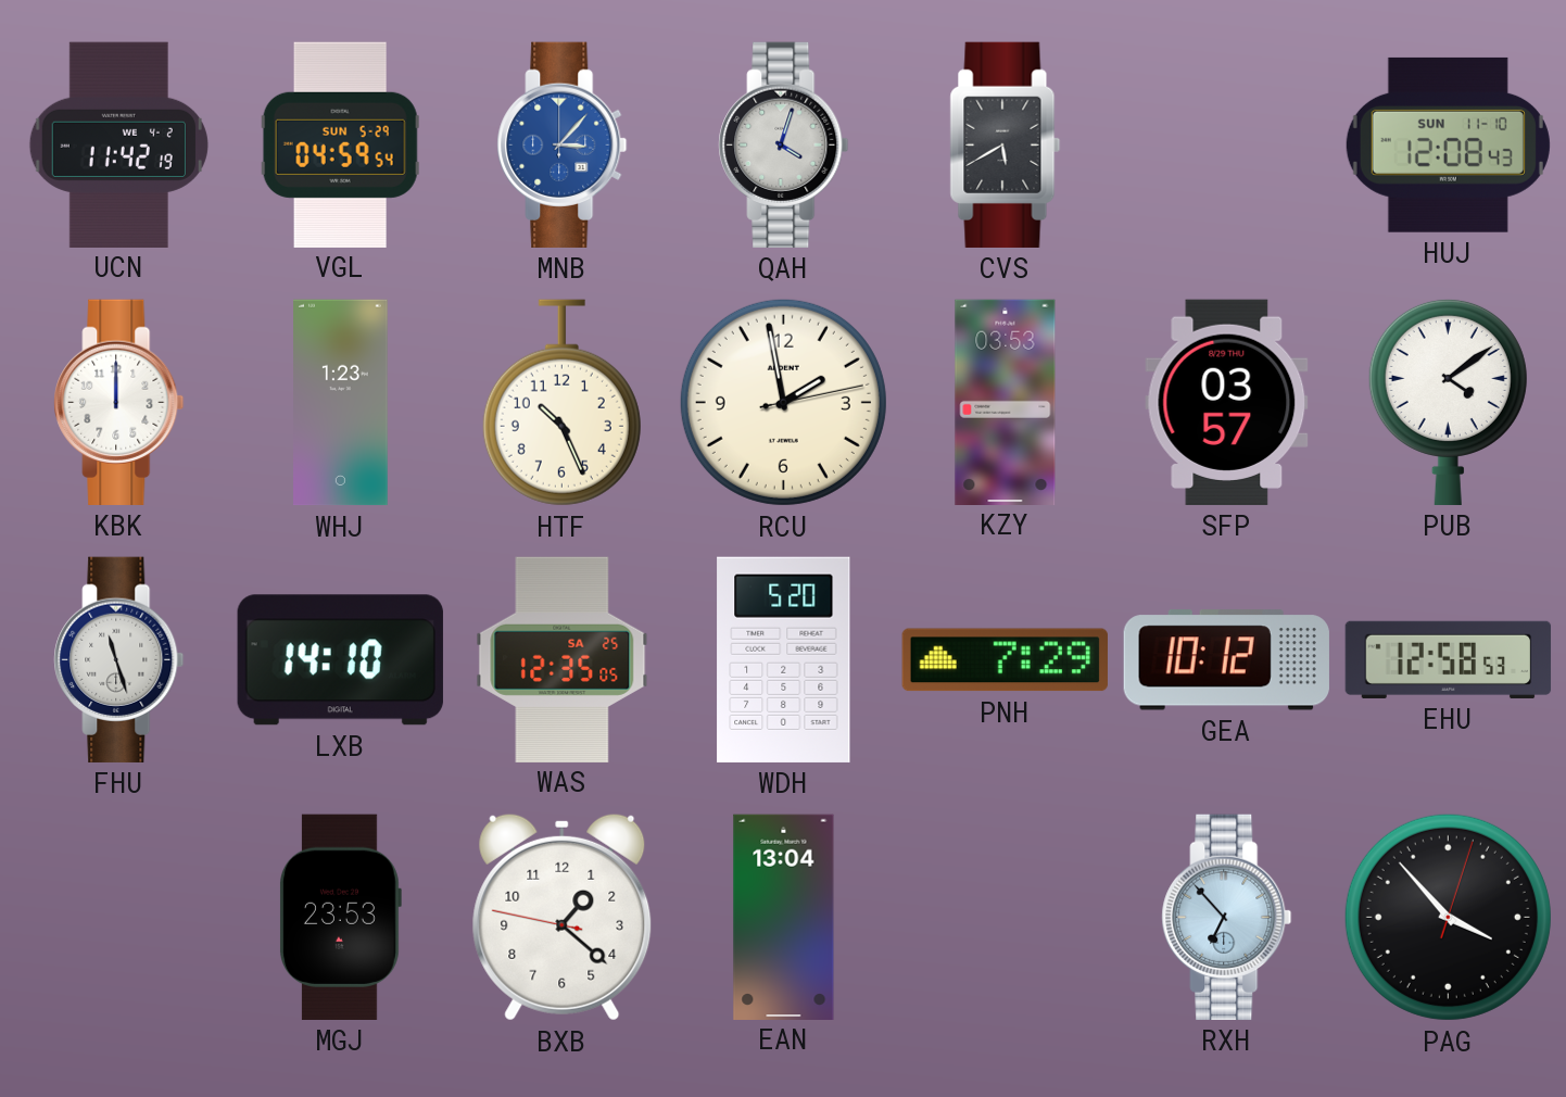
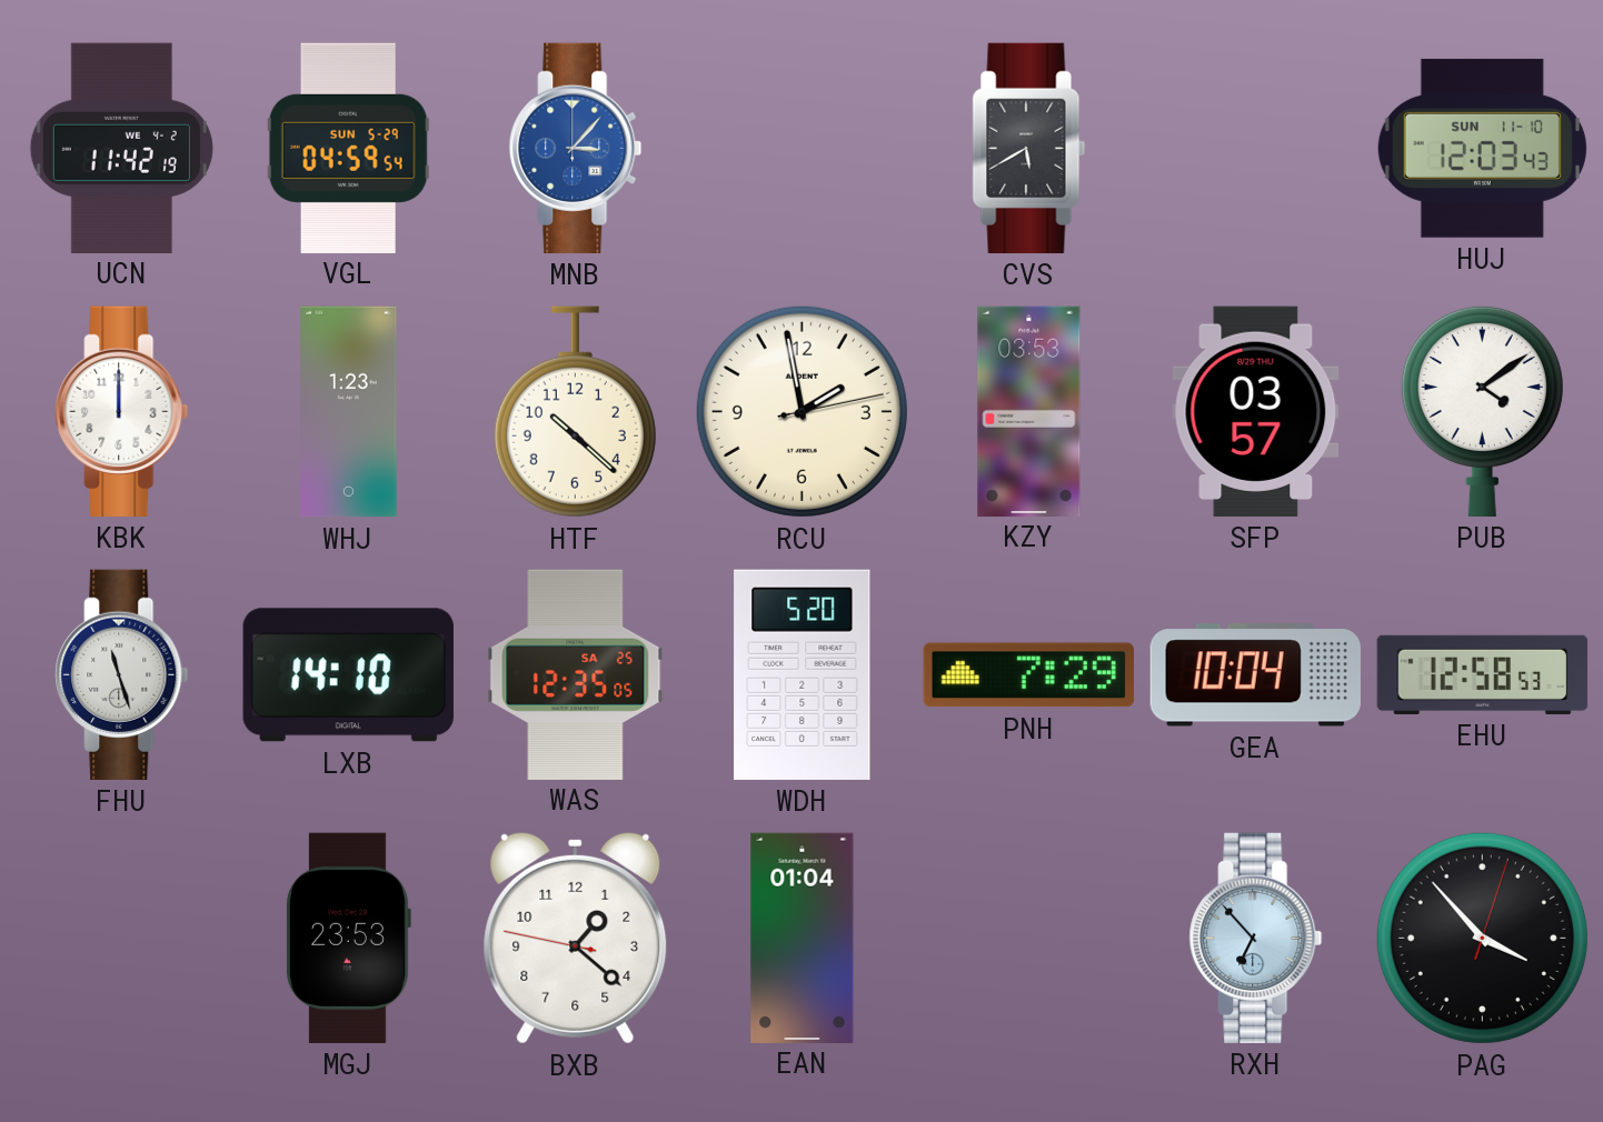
QAH: 4:03 -> none (784, 144)
HUJ: 12:08 -> 12:03 (1482, 148)
HTF: 10:26 -> 10:22 (575, 412)
GEA: 10:12 -> 10:04 (1255, 675)
EAN: 13:04 -> 01:04 (803, 938)
